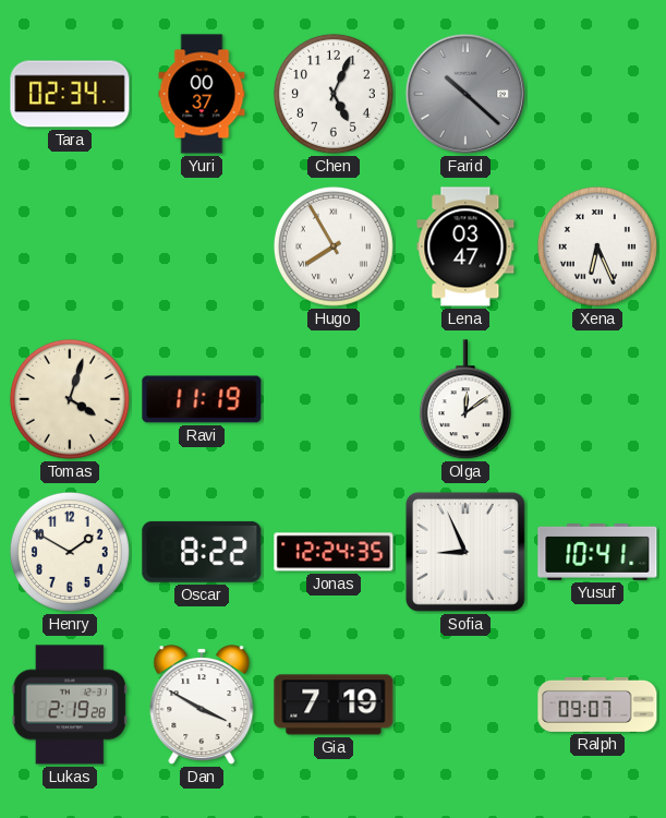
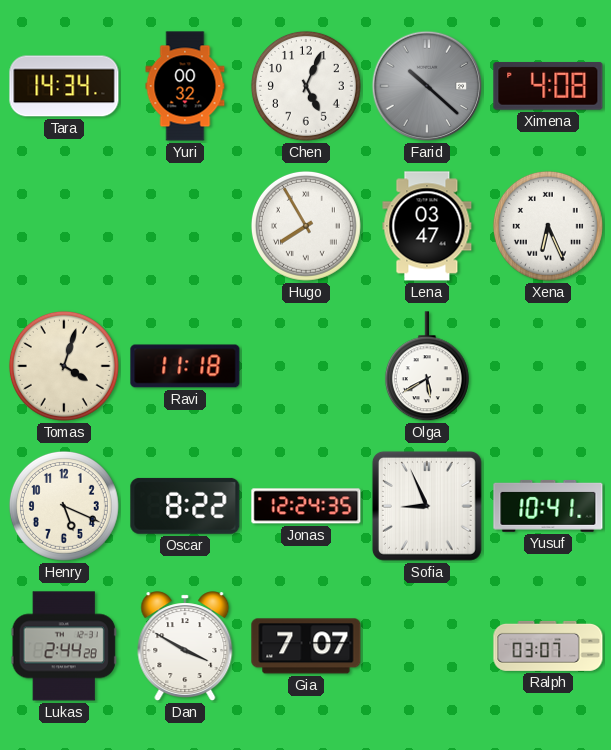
Tara: 02:34 -> 14:34 (64, 86)
Yuri: 00:37 -> 00:32 (185, 86)
Ximena: none -> 4:08 (548, 86)
Ravi: 11:19 -> 11:18 (185, 366)
Olga: 12:09 -> 5:40 (427, 367)
Henry: 1:50 -> 5:19 (64, 506)
Lukas: 2:19 -> 2:44 (64, 646)
Gia: 7:19 -> 7:07 (306, 646)
Ralph: 09:07 -> 03:07 (548, 646)
